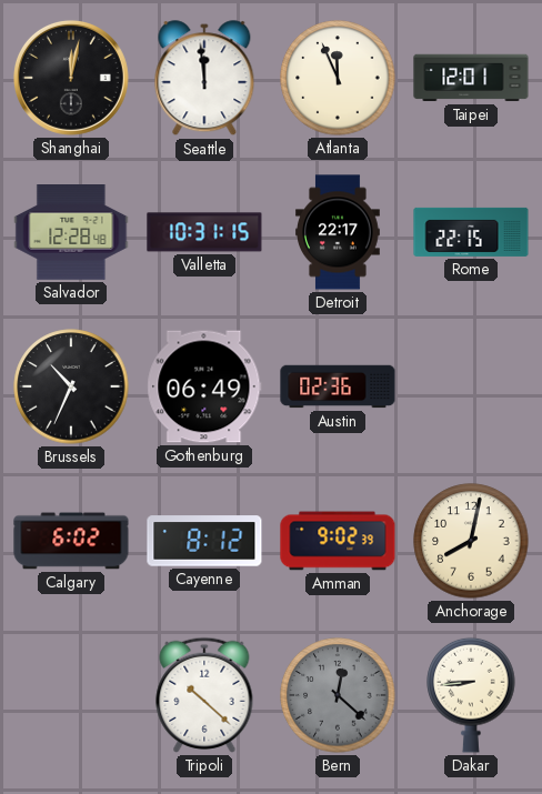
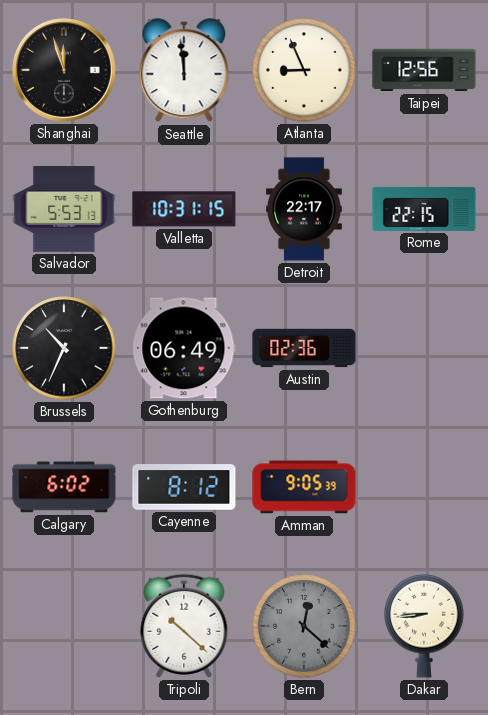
Shanghai: 12:02 -> 11:57 (64, 70)
Atlanta: 11:56 -> 8:56 (304, 70)
Taipei: 12:01 -> 12:56 (424, 70)
Salvador: 12:28 -> 5:53 (64, 210)
Amman: 9:02 -> 9:05 (304, 487)
Anchorage: 8:02 -> none (471, 541)
